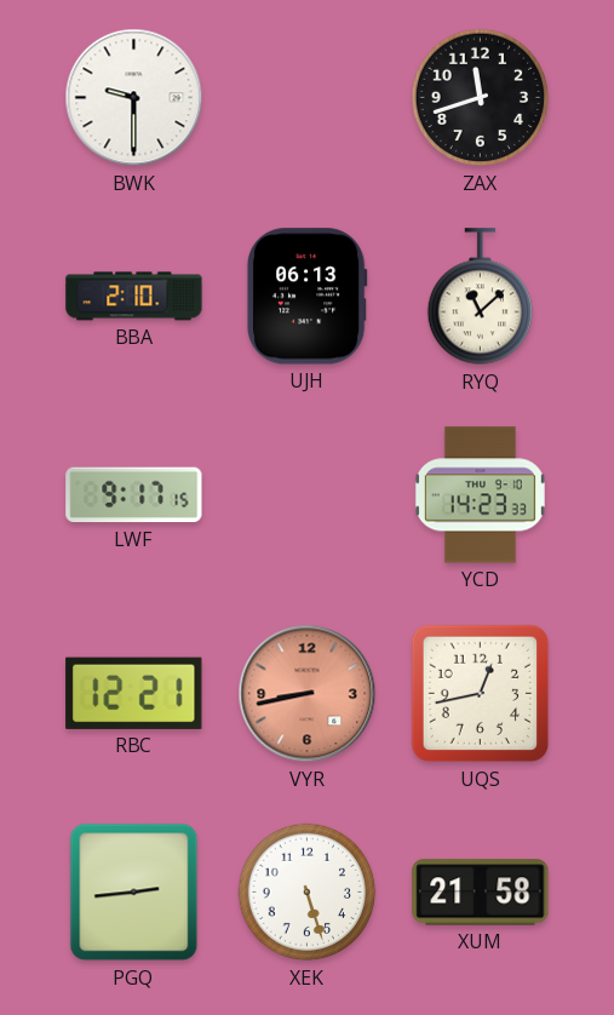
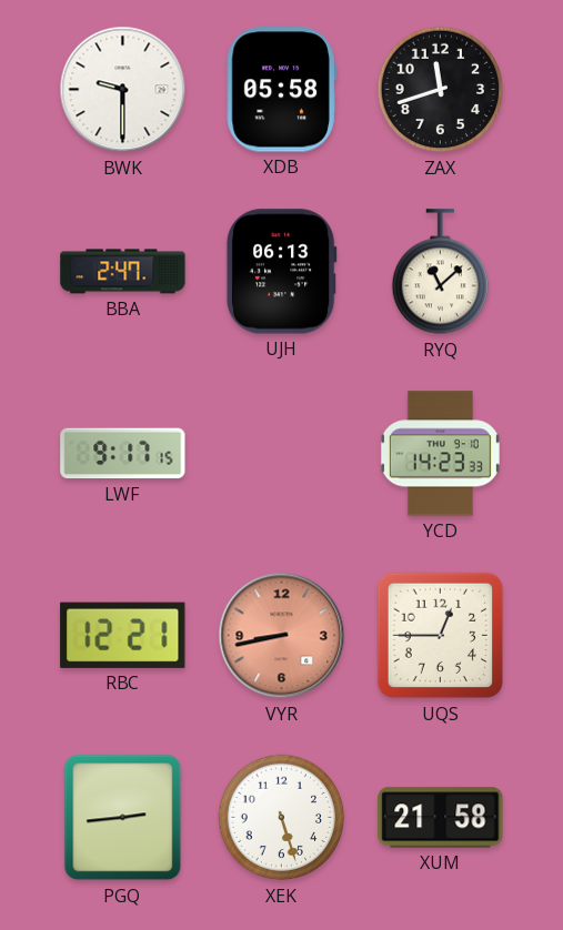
XDB: none -> 05:58 (281, 90)
BBA: 2:10 -> 2:47 (123, 272)
UQS: 12:43 -> 12:45 (441, 636)
